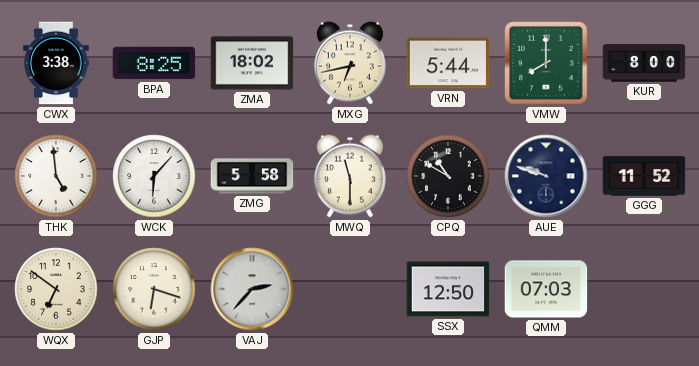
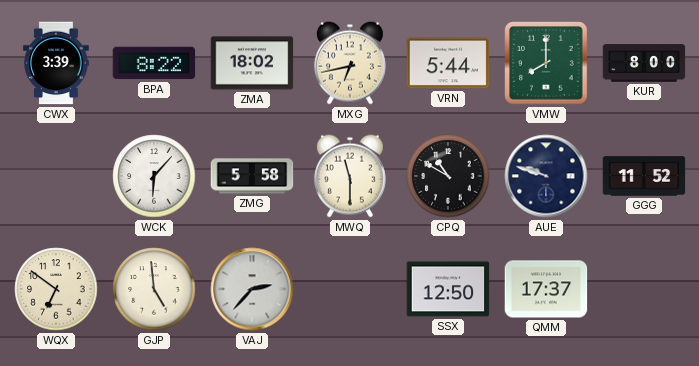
CWX: 3:38 -> 3:39 (56, 63)
BPA: 8:25 -> 8:22 (154, 63)
THK: 4:59 -> none (56, 176)
GJP: 6:18 -> 4:59 (154, 289)
QMM: 07:03 -> 17:37 (546, 289)
